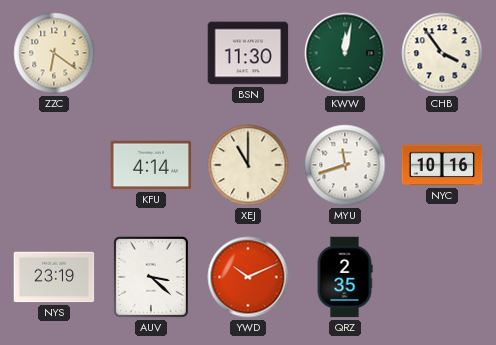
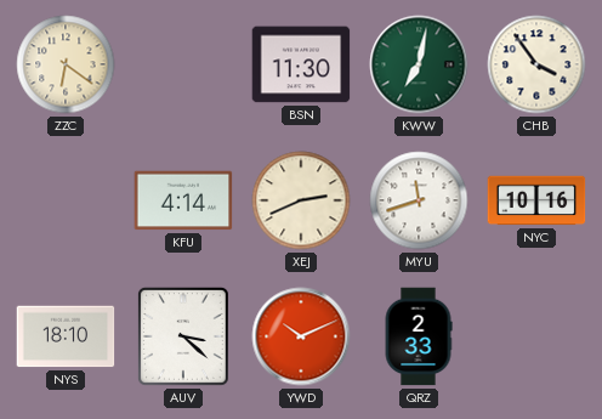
KWW: 12:02 -> 7:02 (419, 64)
XEJ: 11:00 -> 2:41 (301, 200)
NYS: 23:19 -> 18:10 (66, 336)
QRZ: 2:35 -> 2:33 (419, 336)
